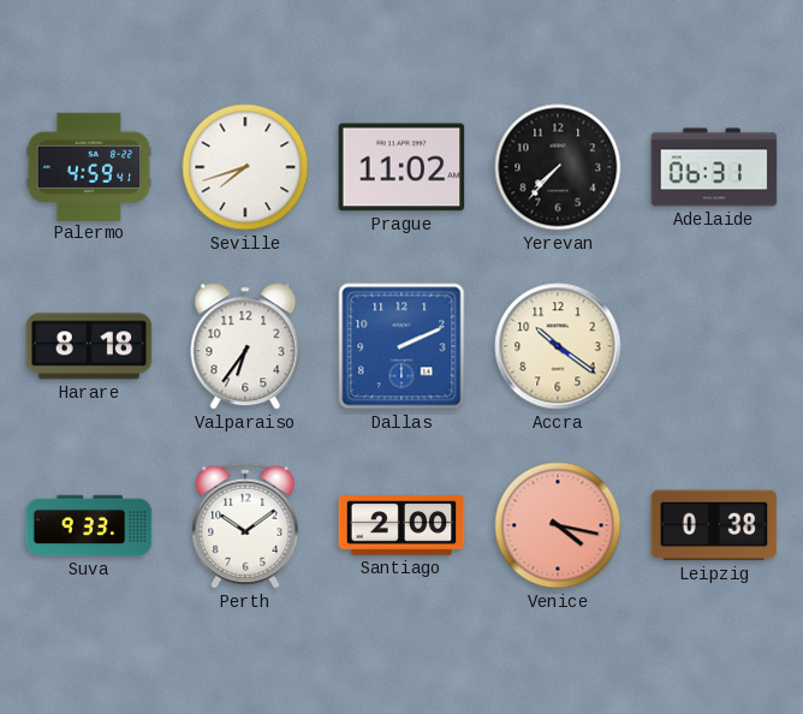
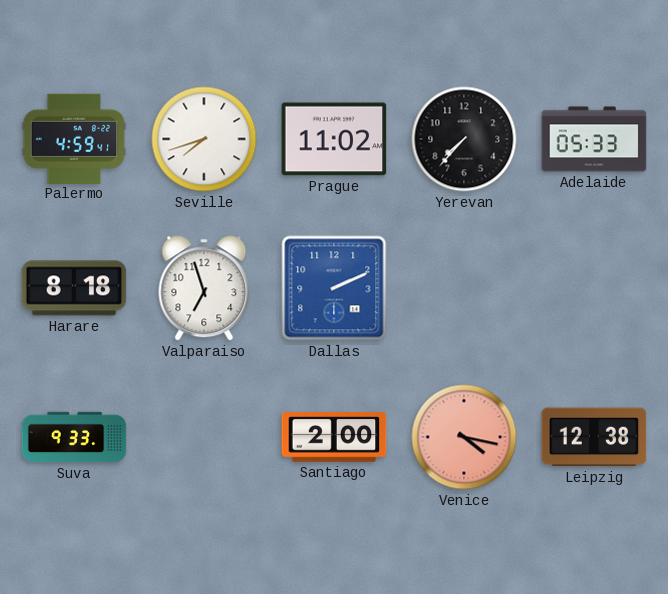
Adelaide: 06:31 -> 05:33 (594, 139)
Valparaiso: 6:36 -> 6:57 (204, 288)
Accra: 10:21 -> none (558, 346)
Perth: 10:09 -> none (245, 525)
Leipzig: 0:38 -> 12:38 (594, 437)
